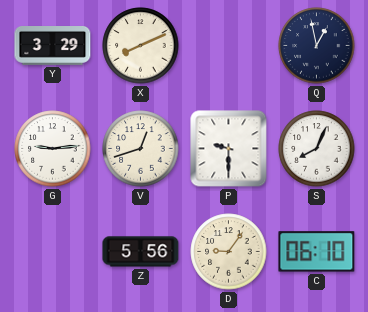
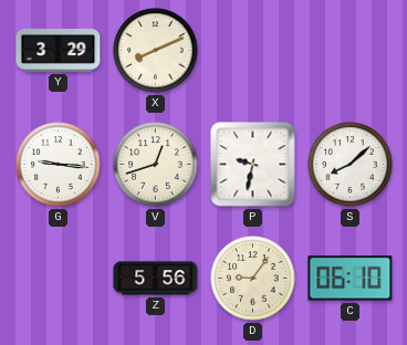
Q: 12:58 -> none (317, 46)
G: 9:14 -> 9:16 (59, 165)
P: 9:30 -> 9:32 (253, 165)
S: 8:04 -> 8:08 (351, 165)
